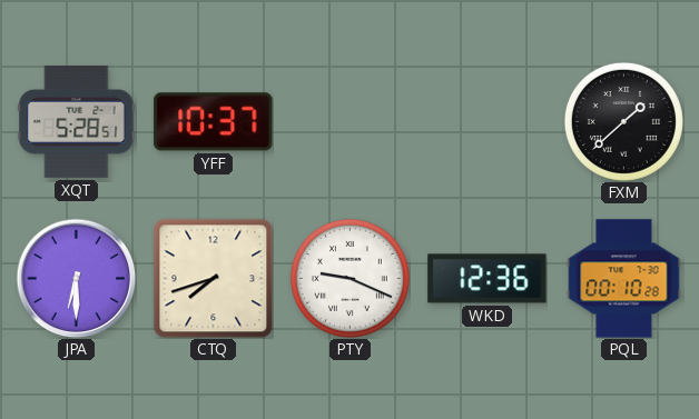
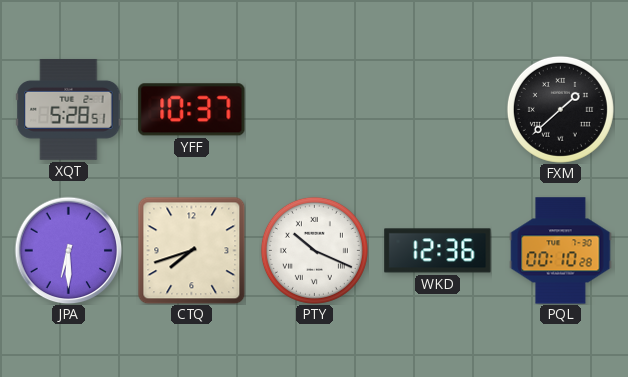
PTY: 9:19 -> 10:19 (314, 250)
